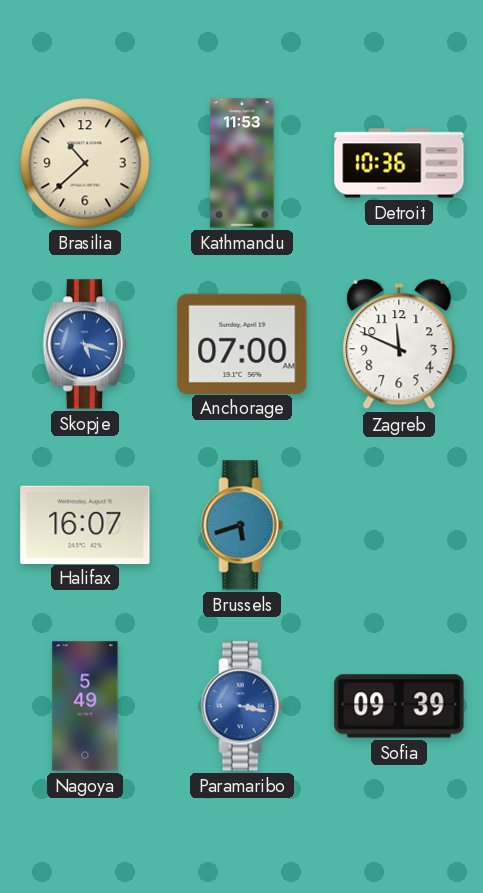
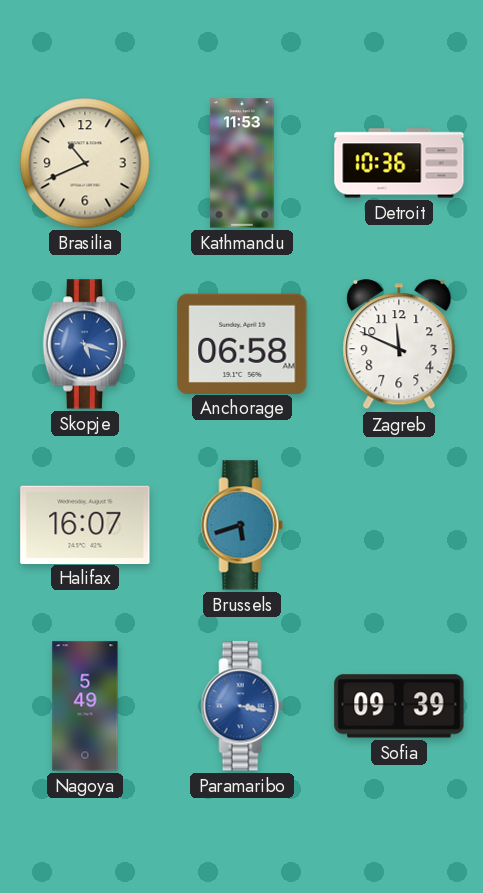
Brasilia: 10:38 -> 10:41 (85, 163)
Anchorage: 07:00 -> 06:58 (242, 343)
